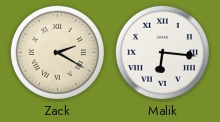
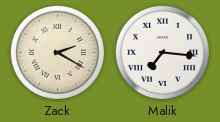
Malik: 6:16 -> 7:16 (162, 52)
